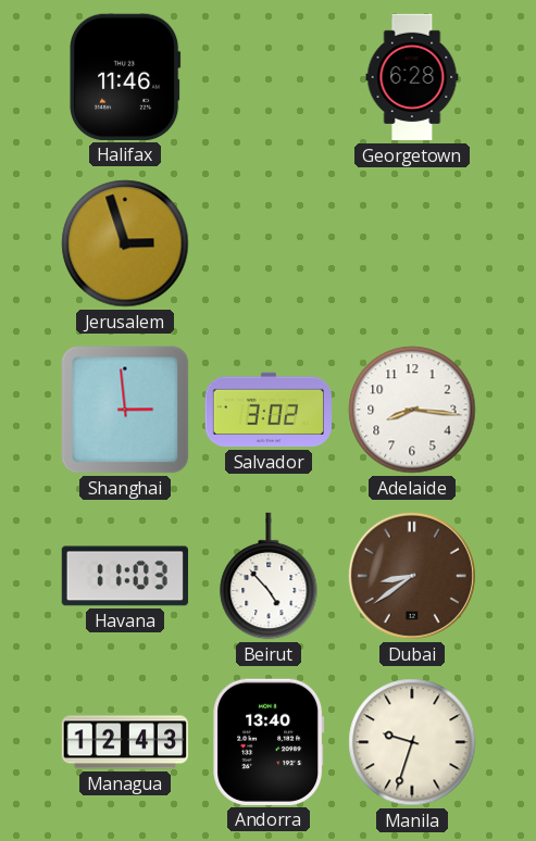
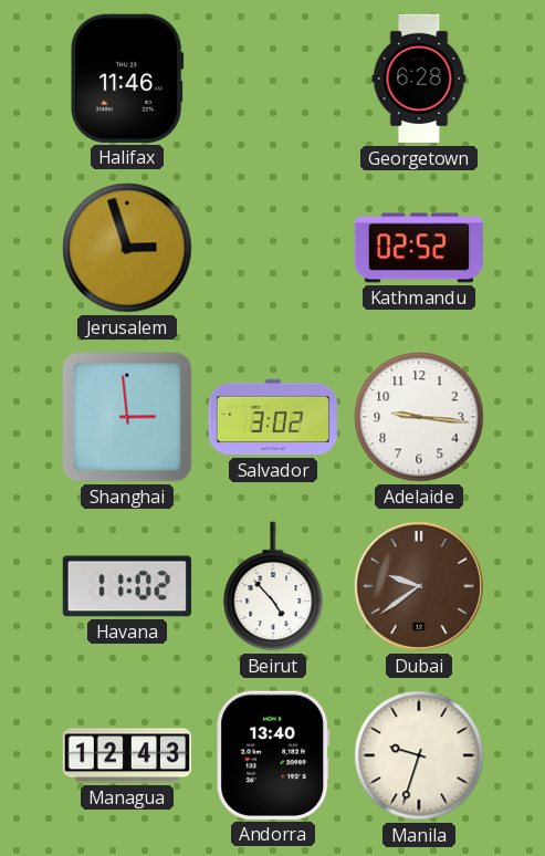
Kathmandu: none -> 02:52 (418, 248)
Adelaide: 8:16 -> 9:16 (419, 417)
Havana: 11:03 -> 11:02 (127, 586)
Dubai: 8:39 -> 9:39 (419, 586)
